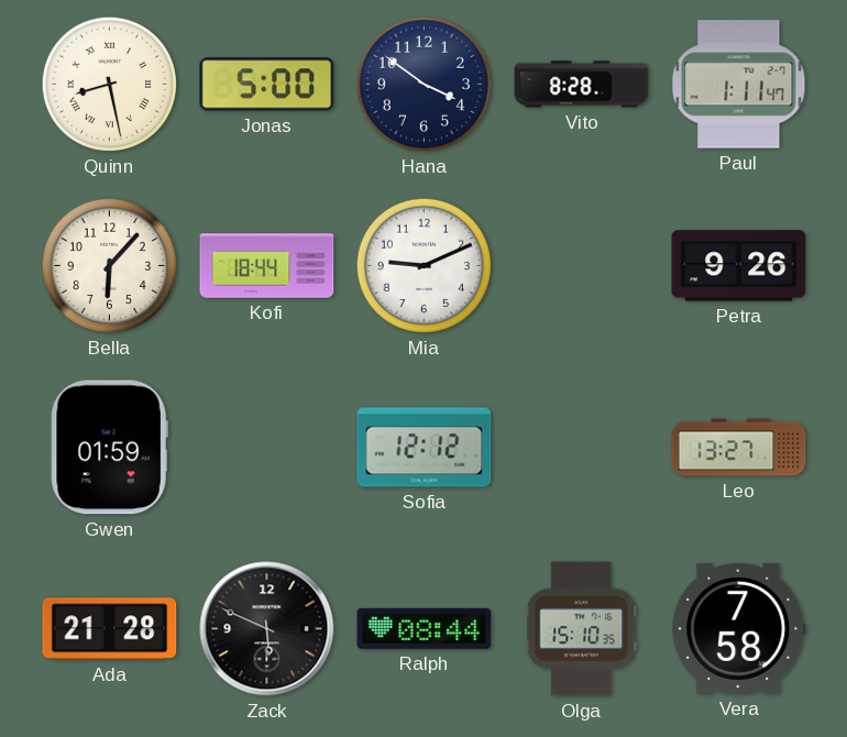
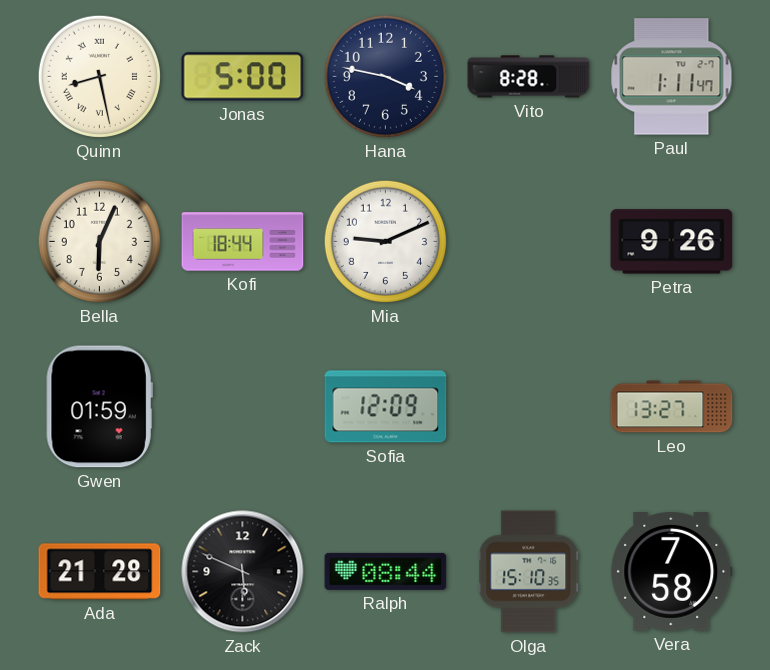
Hana: 3:51 -> 3:47 (385, 76)
Bella: 6:07 -> 6:04 (99, 241)
Sofia: 12:12 -> 12:09 (386, 407)
